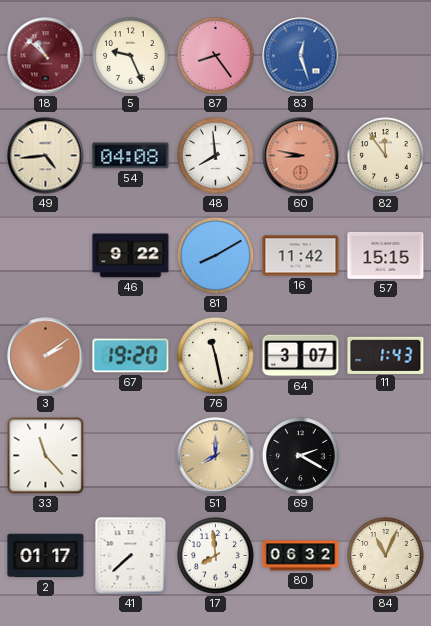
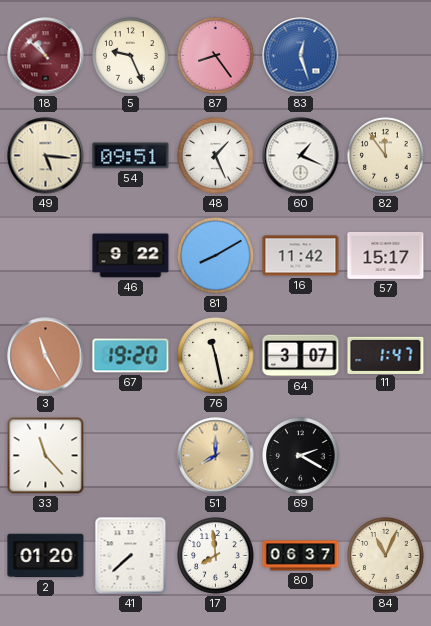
49: 4:44 -> 5:16 (46, 156)
54: 04:08 -> 09:51 (131, 156)
48: 7:59 -> 1:26 (216, 156)
60: 8:47 -> 1:19 (301, 156)
60 dial: salmon -> white (301, 156)
57: 15:15 -> 15:17 (386, 255)
3: 2:09 -> 11:25 (46, 356)
11: 1:43 -> 1:47 (386, 355)
2: 01:17 -> 01:20 (46, 556)
80: 06:32 -> 06:37 (301, 556)
